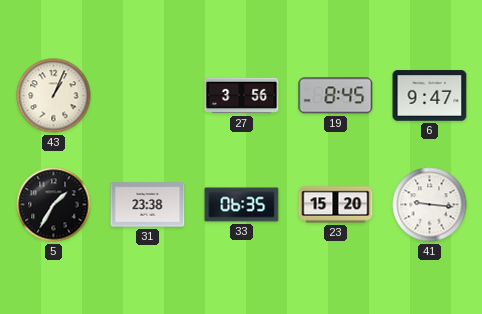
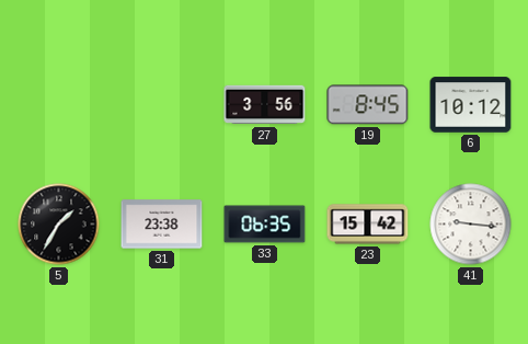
43: 1:04 -> none (54, 96)
6: 9:47 -> 10:12 (471, 105)
23: 15:20 -> 15:42 (368, 225)
